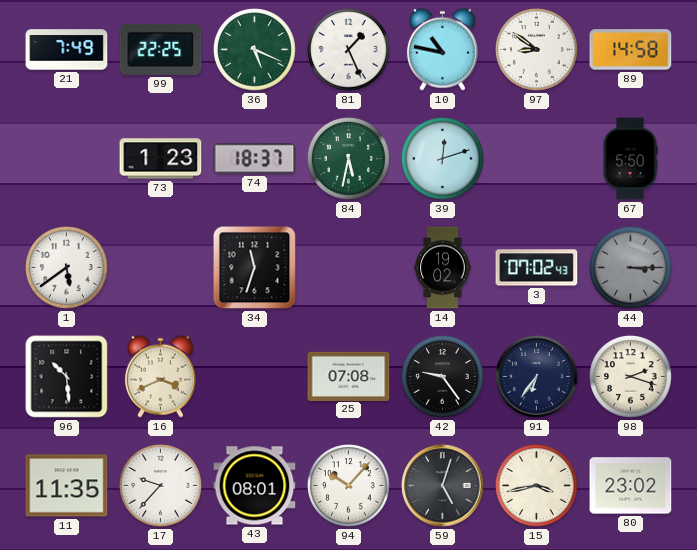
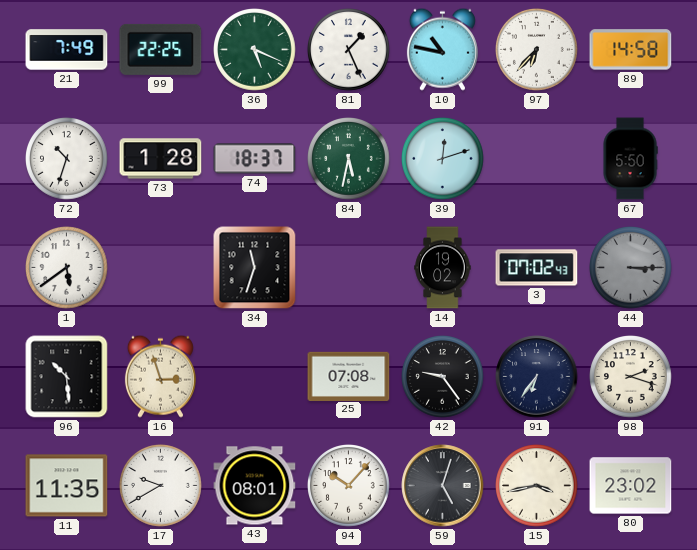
97: 8:51 -> 6:37 (537, 50)
72: none -> 10:33 (67, 159)
73: 1:23 -> 1:28 (161, 159)
16: 3:41 -> 2:57 (160, 376)
17: 9:37 -> 9:40 (161, 486)
